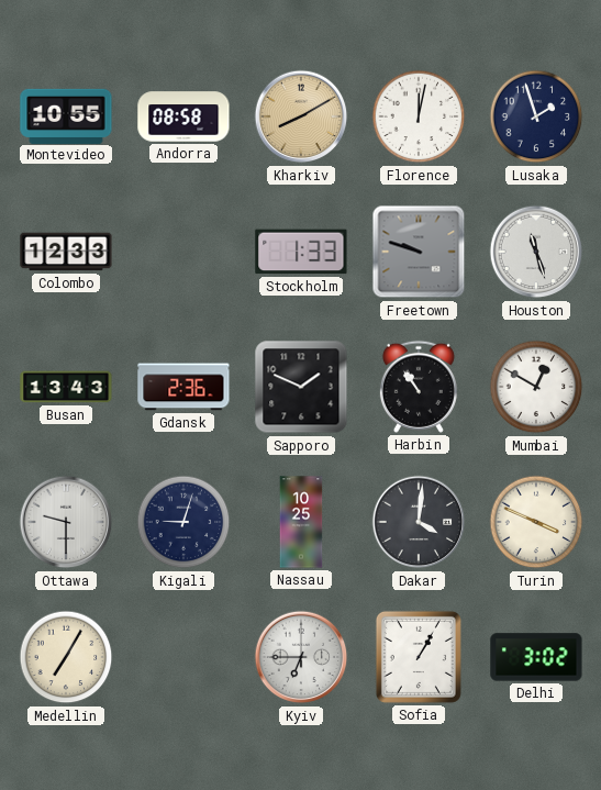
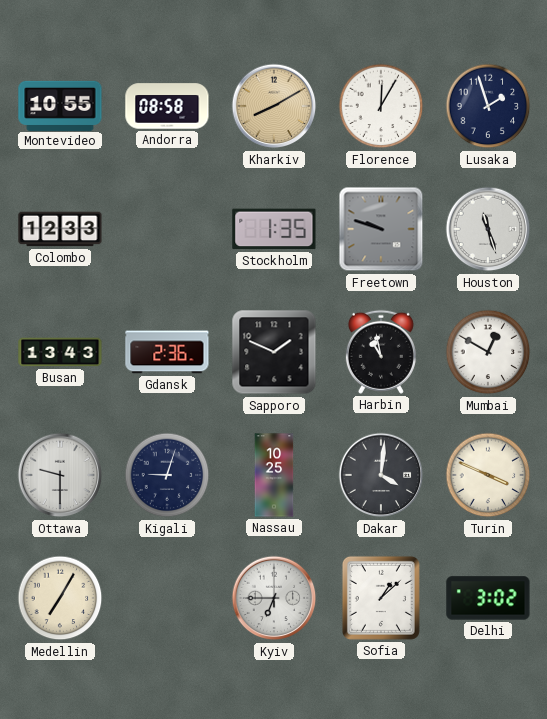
Florence: 12:02 -> 12:05 (381, 106)
Stockholm: 1:33 -> 1:35 (274, 229)
Harbin: 10:54 -> 10:58 (381, 352)
Sofia: 1:05 -> 1:08 (381, 598)
